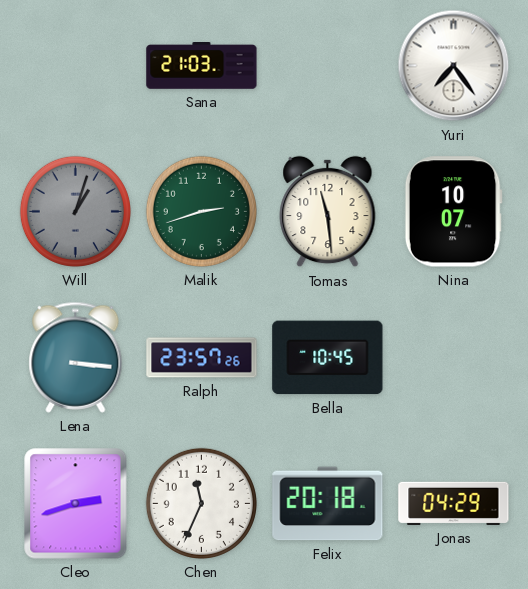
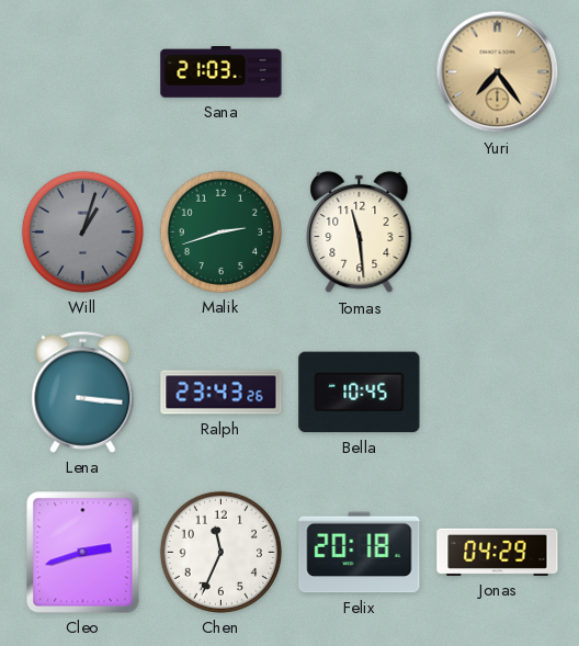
Yuri dial: white -> champagne (498, 72)
Nina: 10:07 -> none (453, 212)
Ralph: 23:57 -> 23:43 (222, 393)
